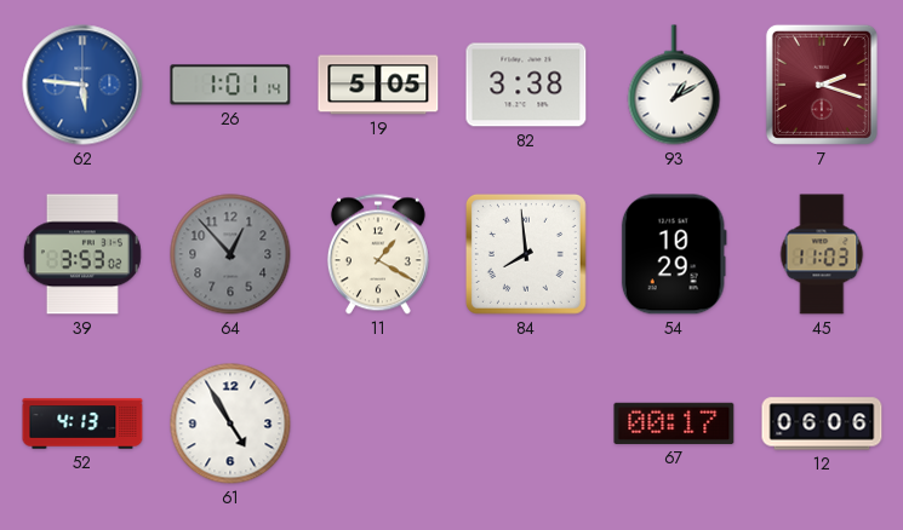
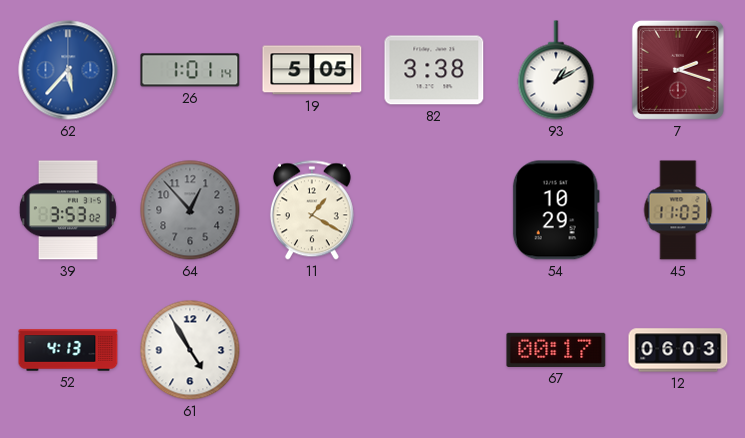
62: 5:46 -> 5:37 (68, 70)
84: 7:59 -> none (526, 254)
12: 06:06 -> 06:03 (678, 350)
